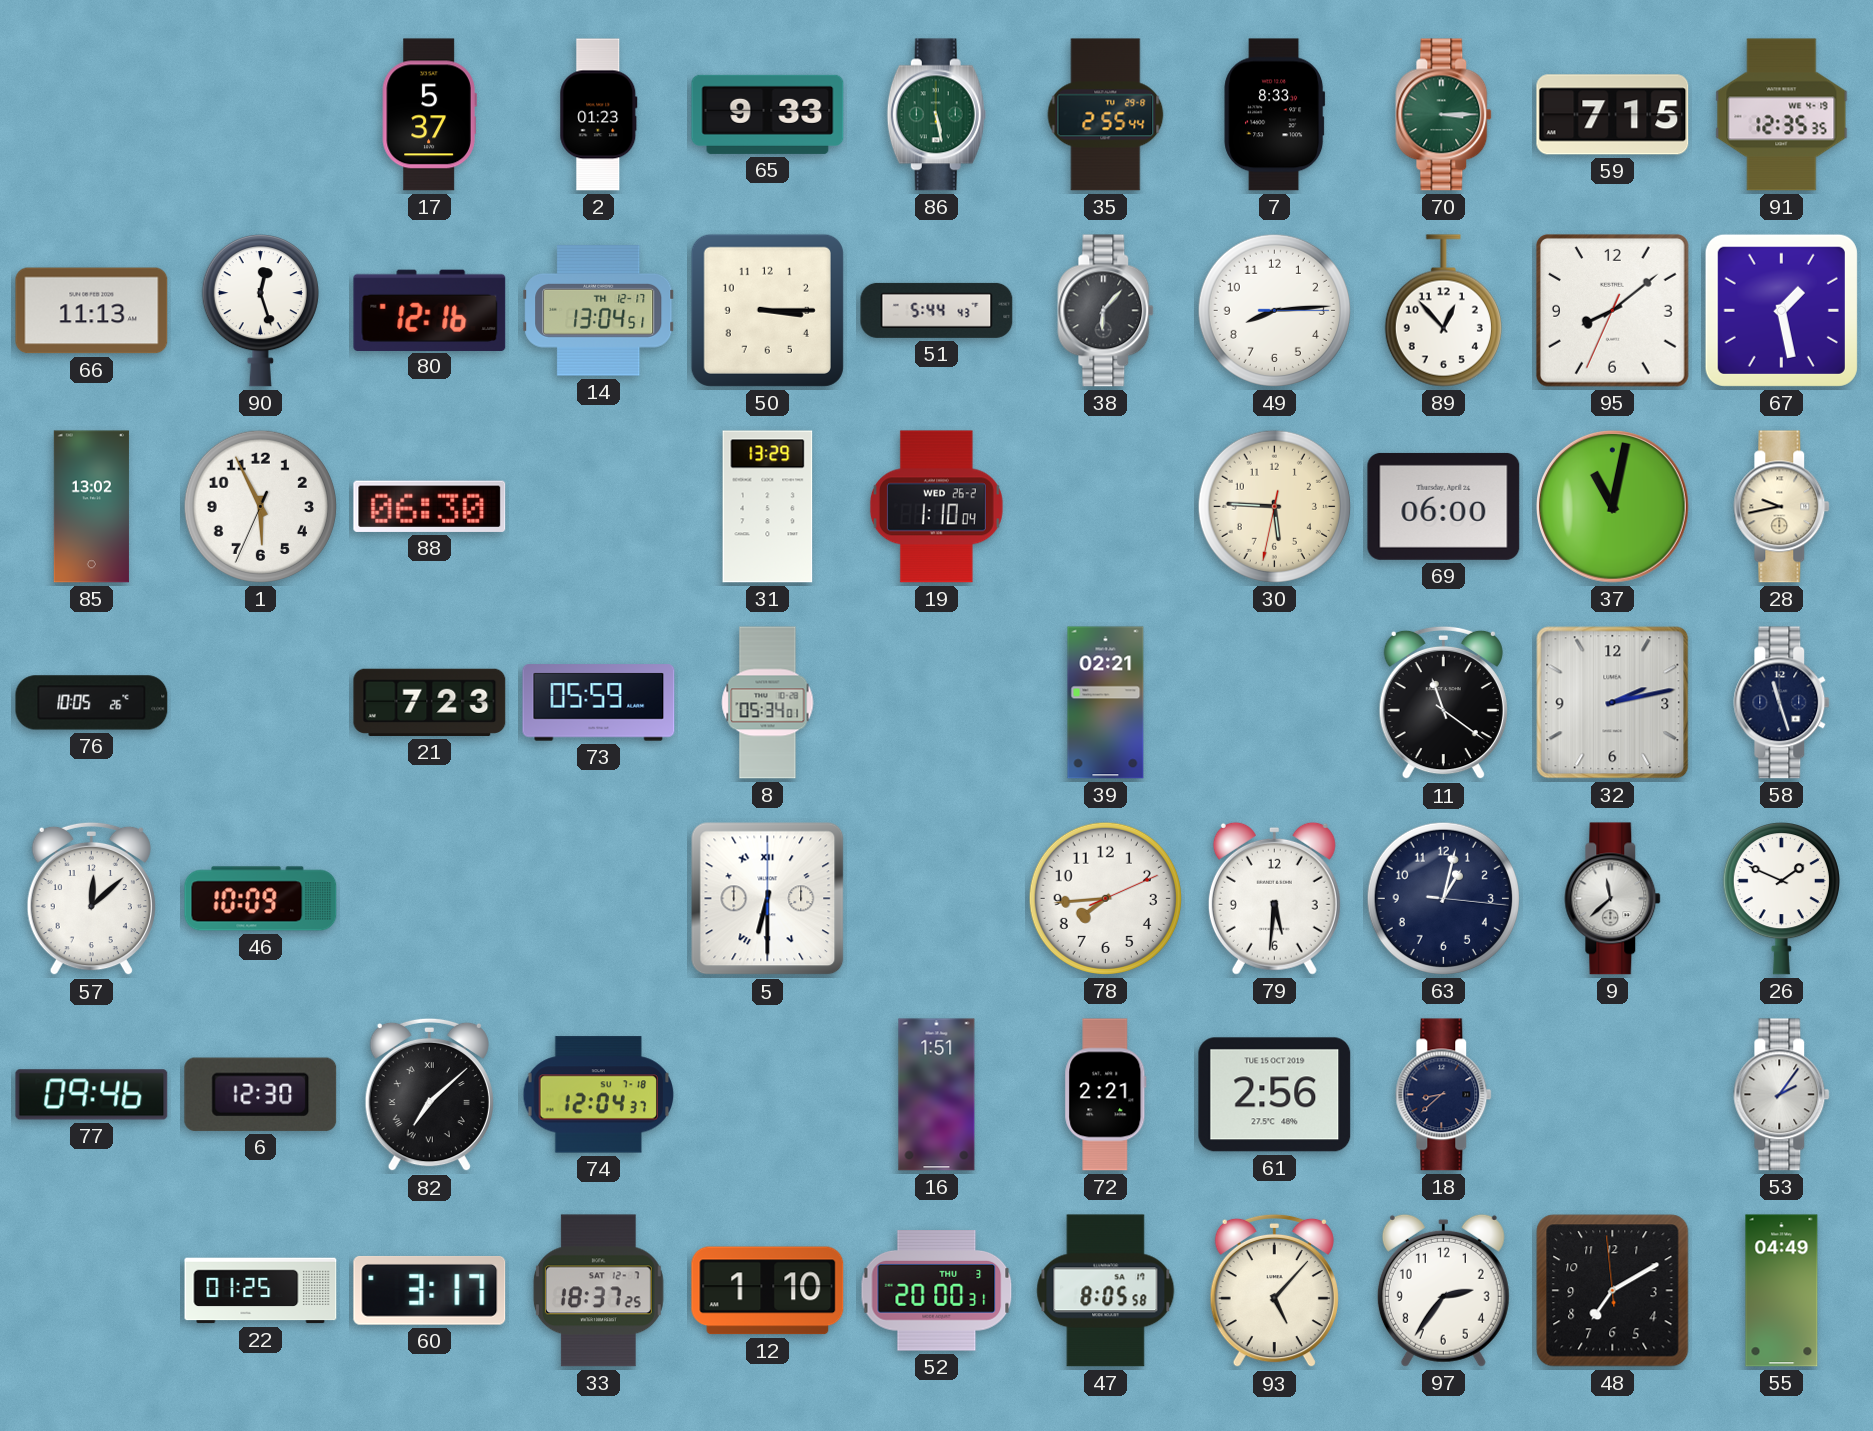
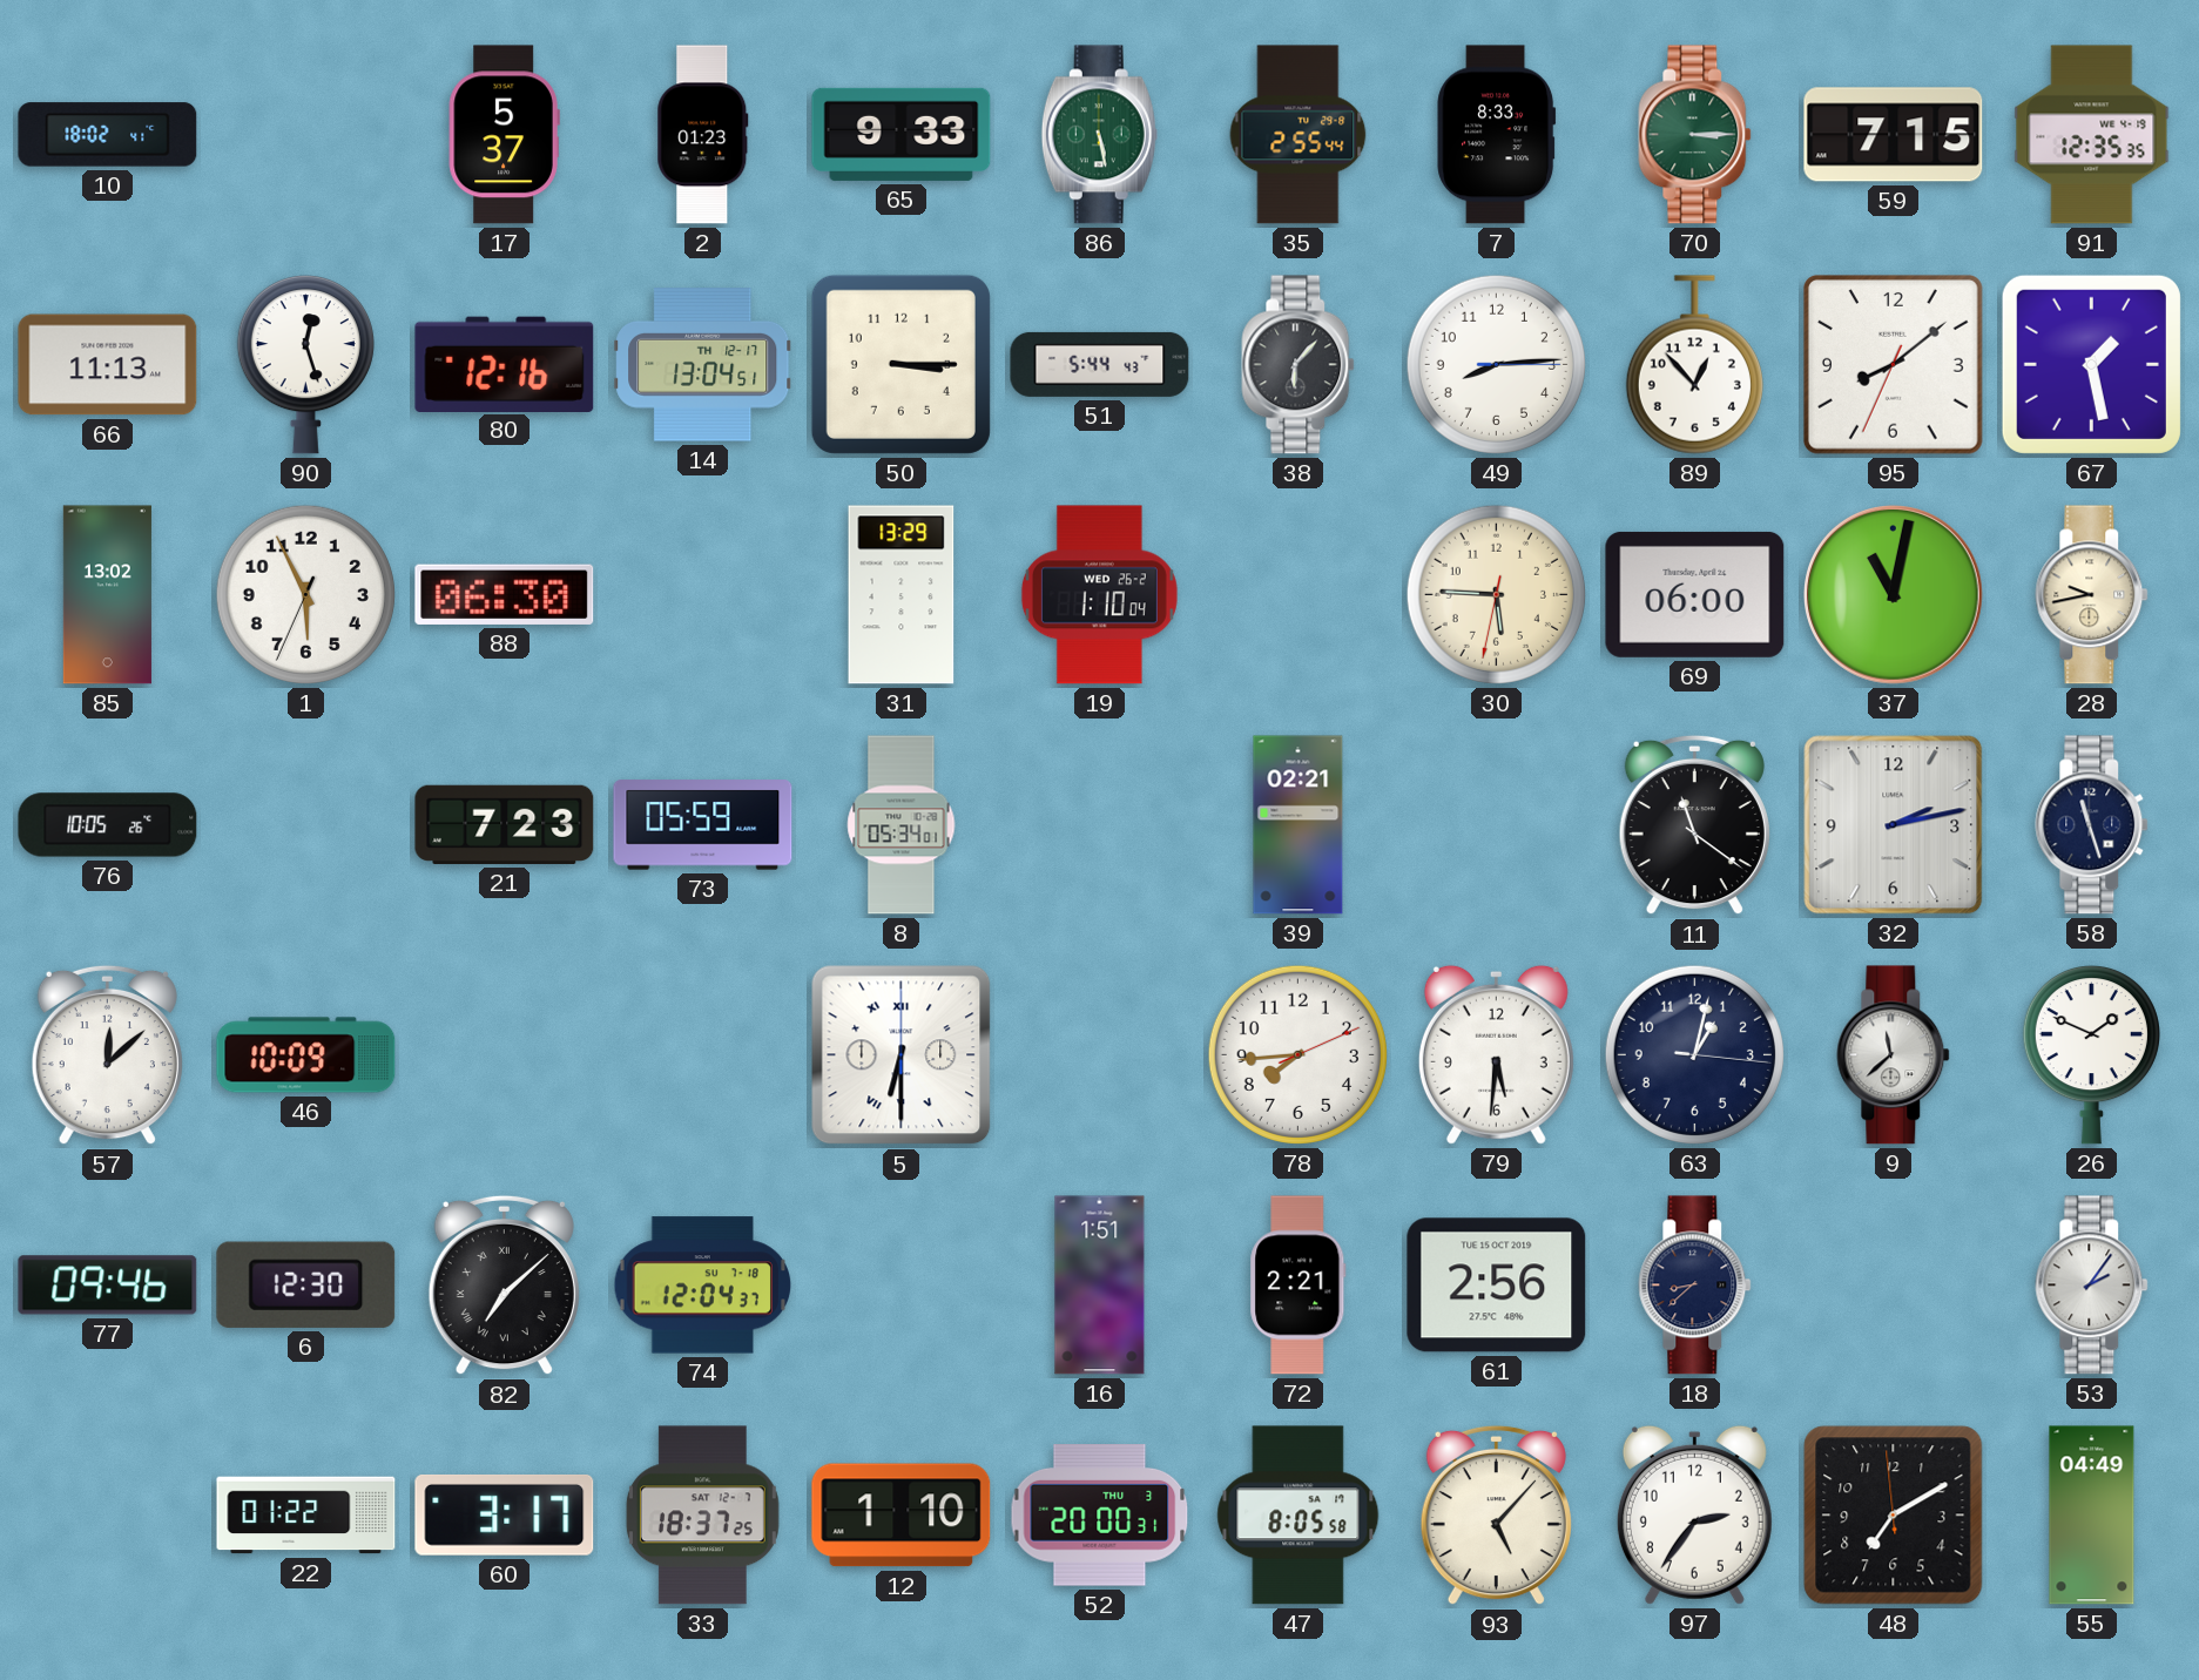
10: none -> 18:02 (108, 135)
22: 01:25 -> 01:22 (306, 1516)
